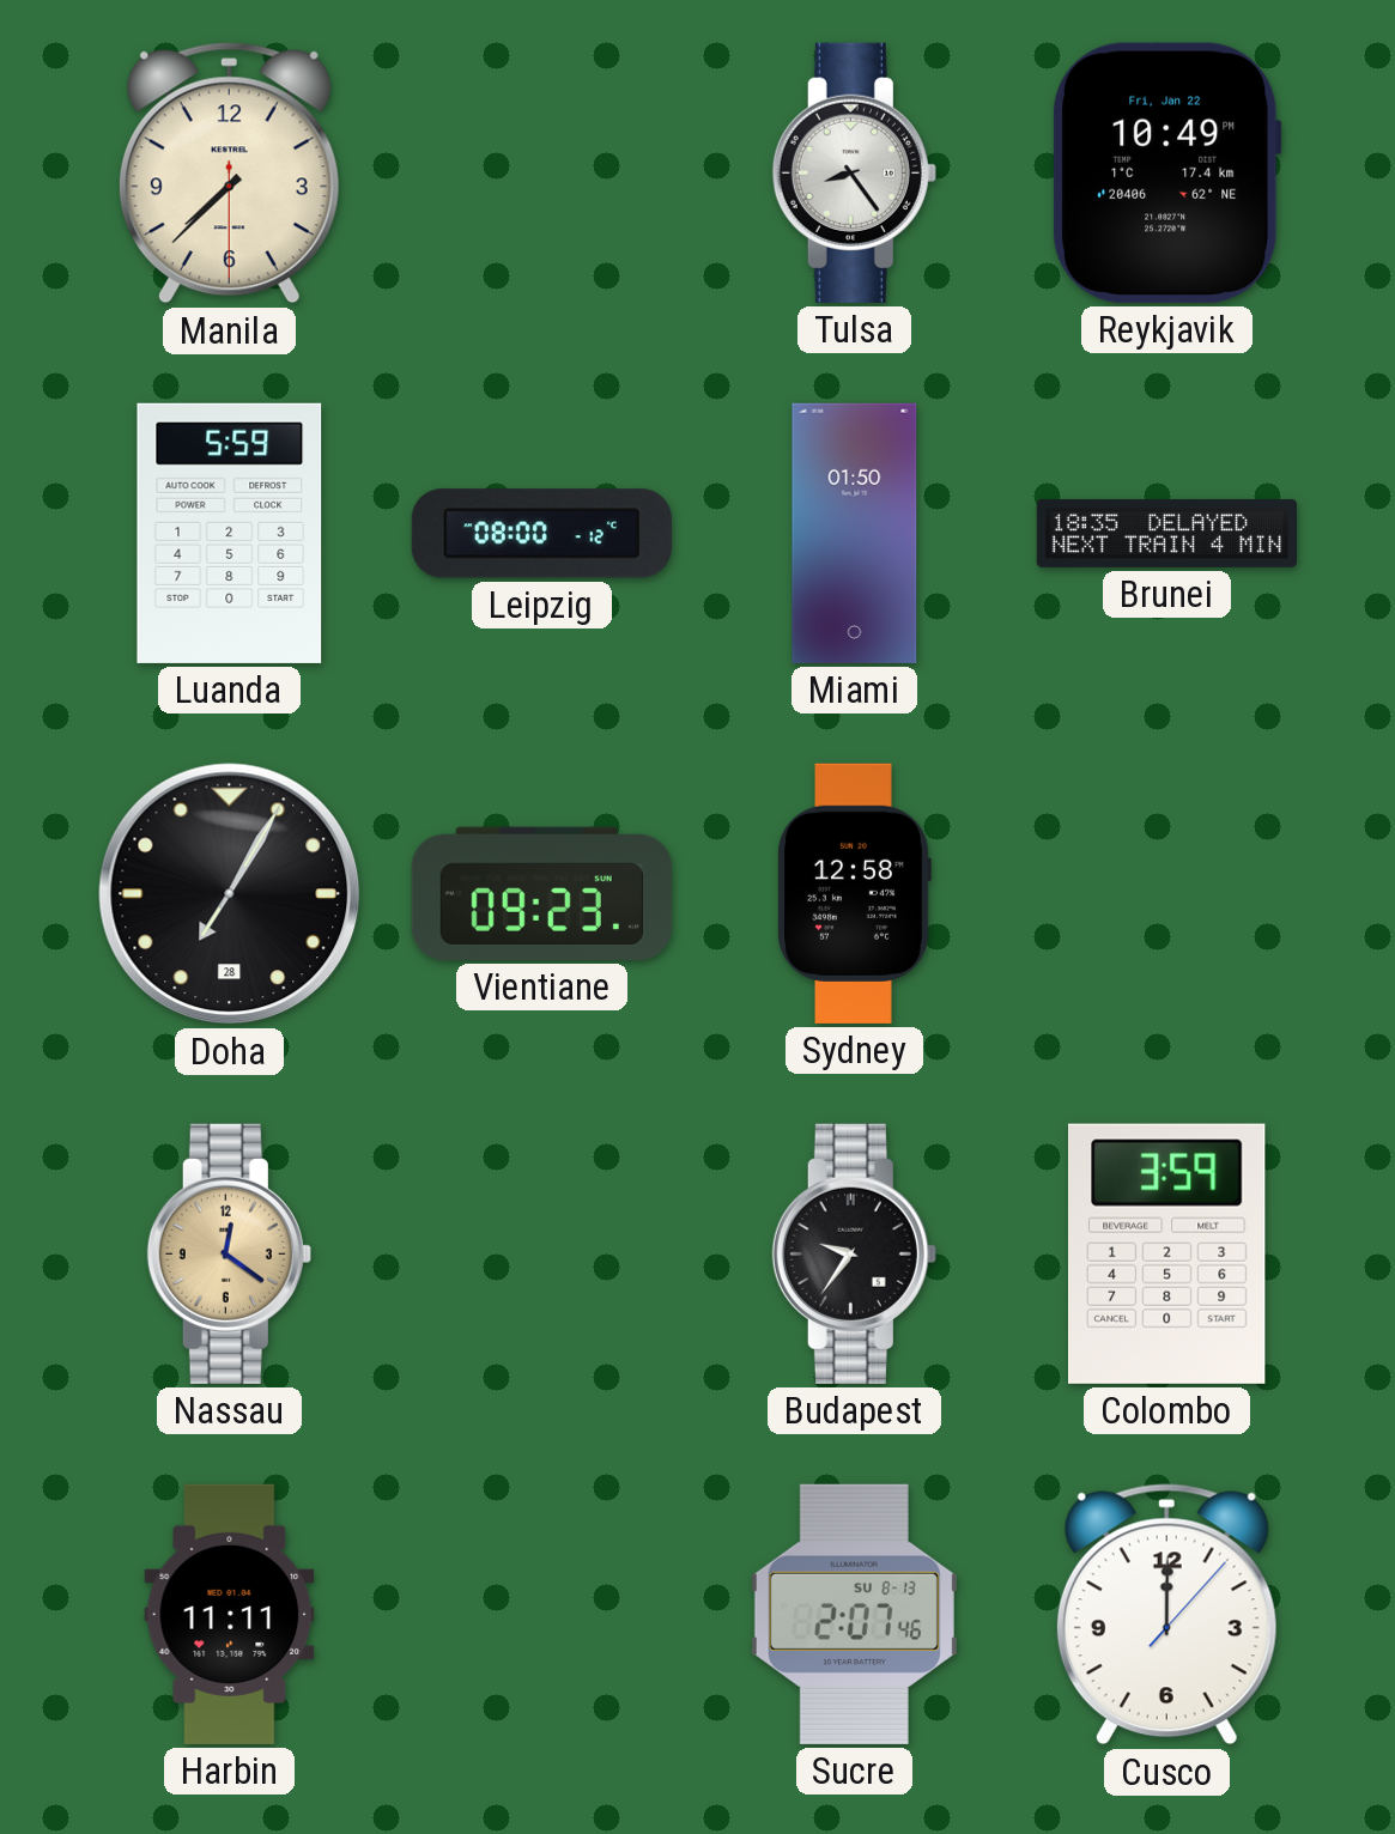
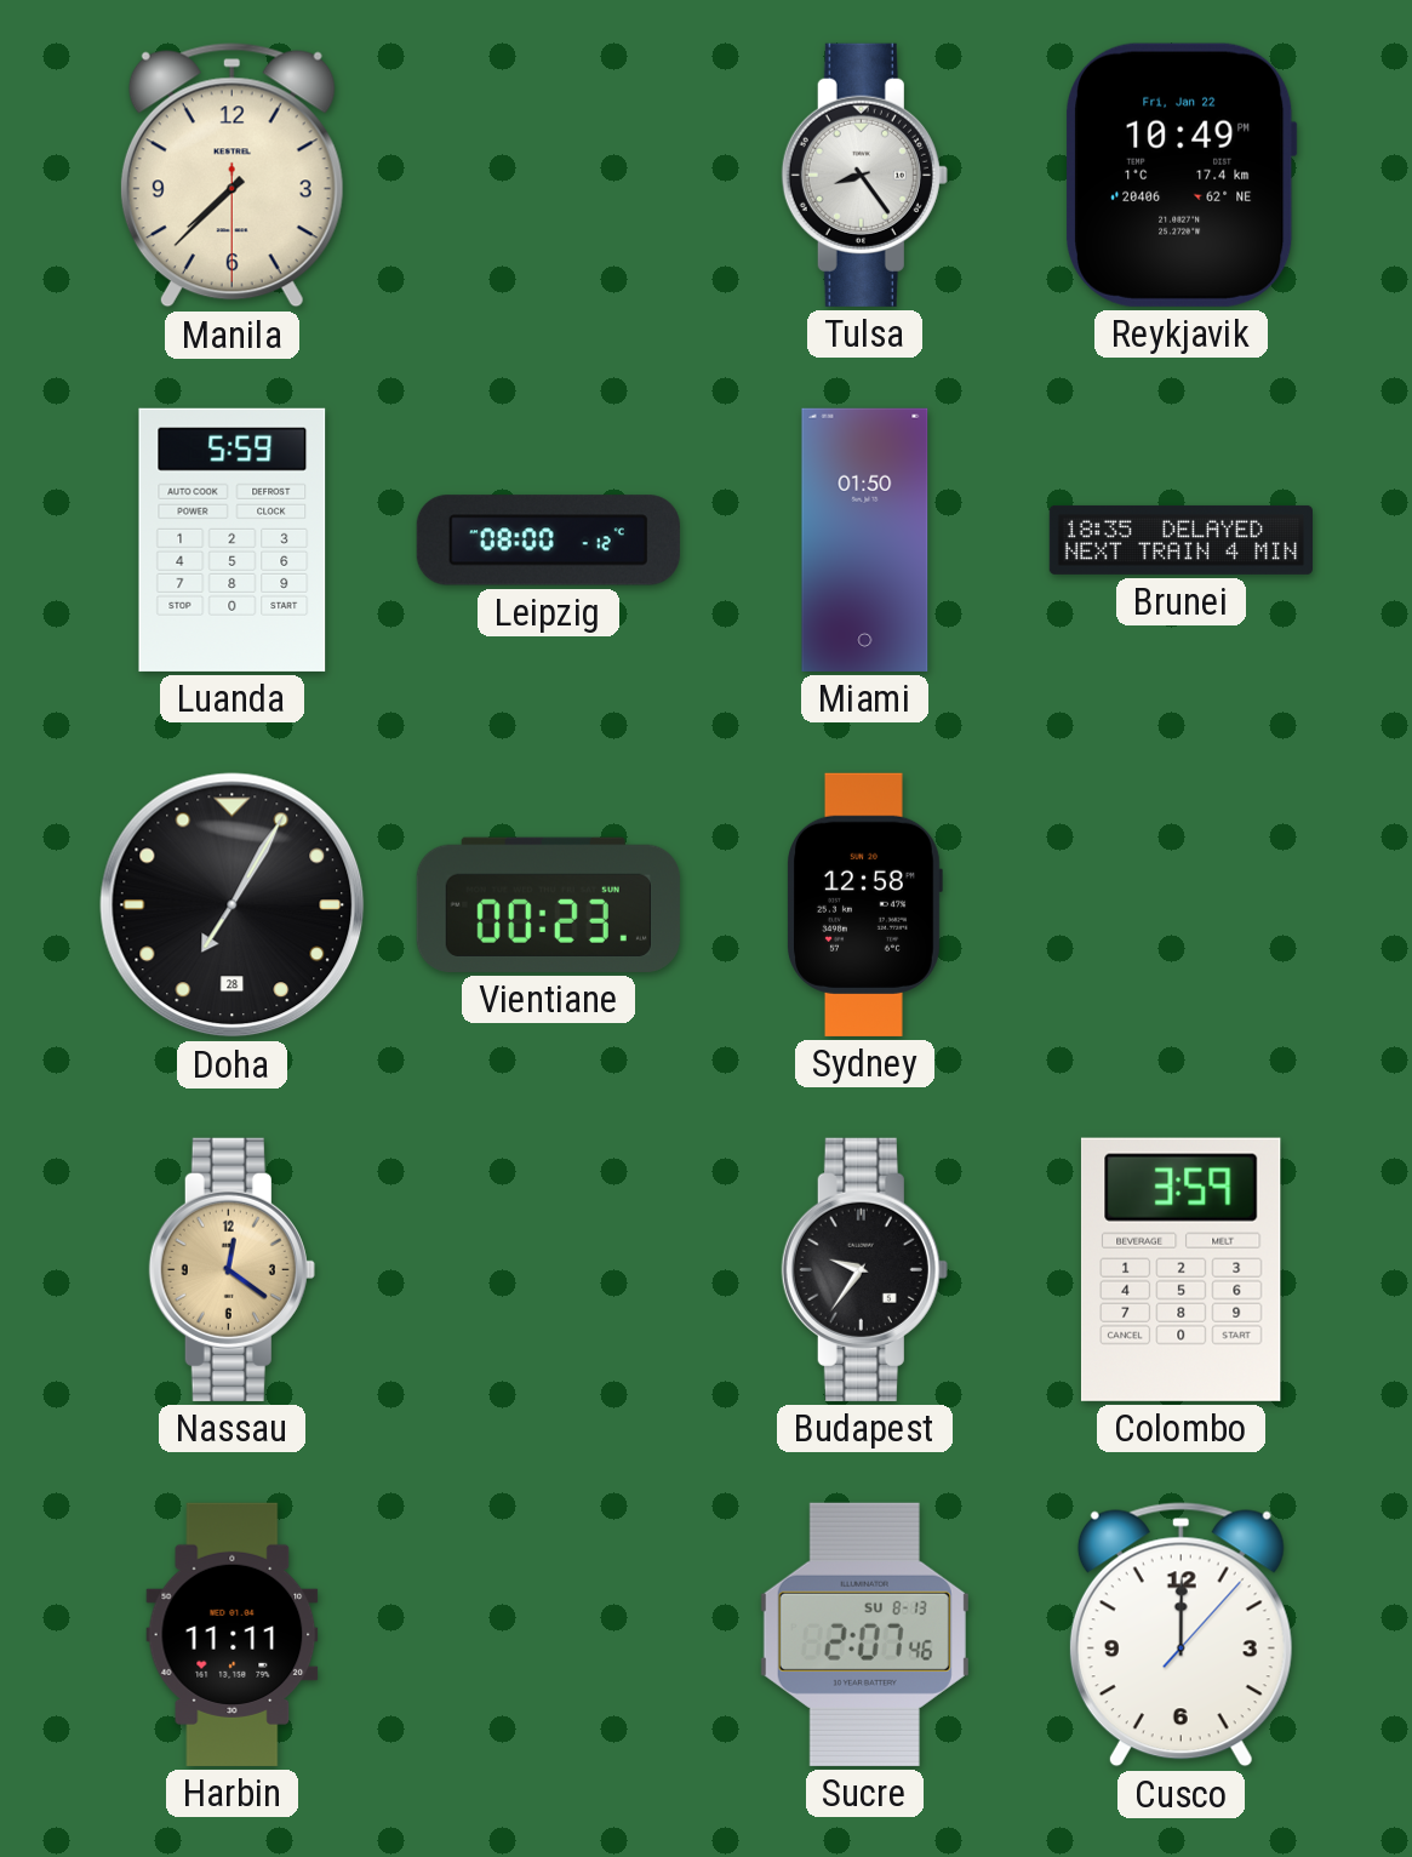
Vientiane: 09:23 -> 00:23 (548, 904)
